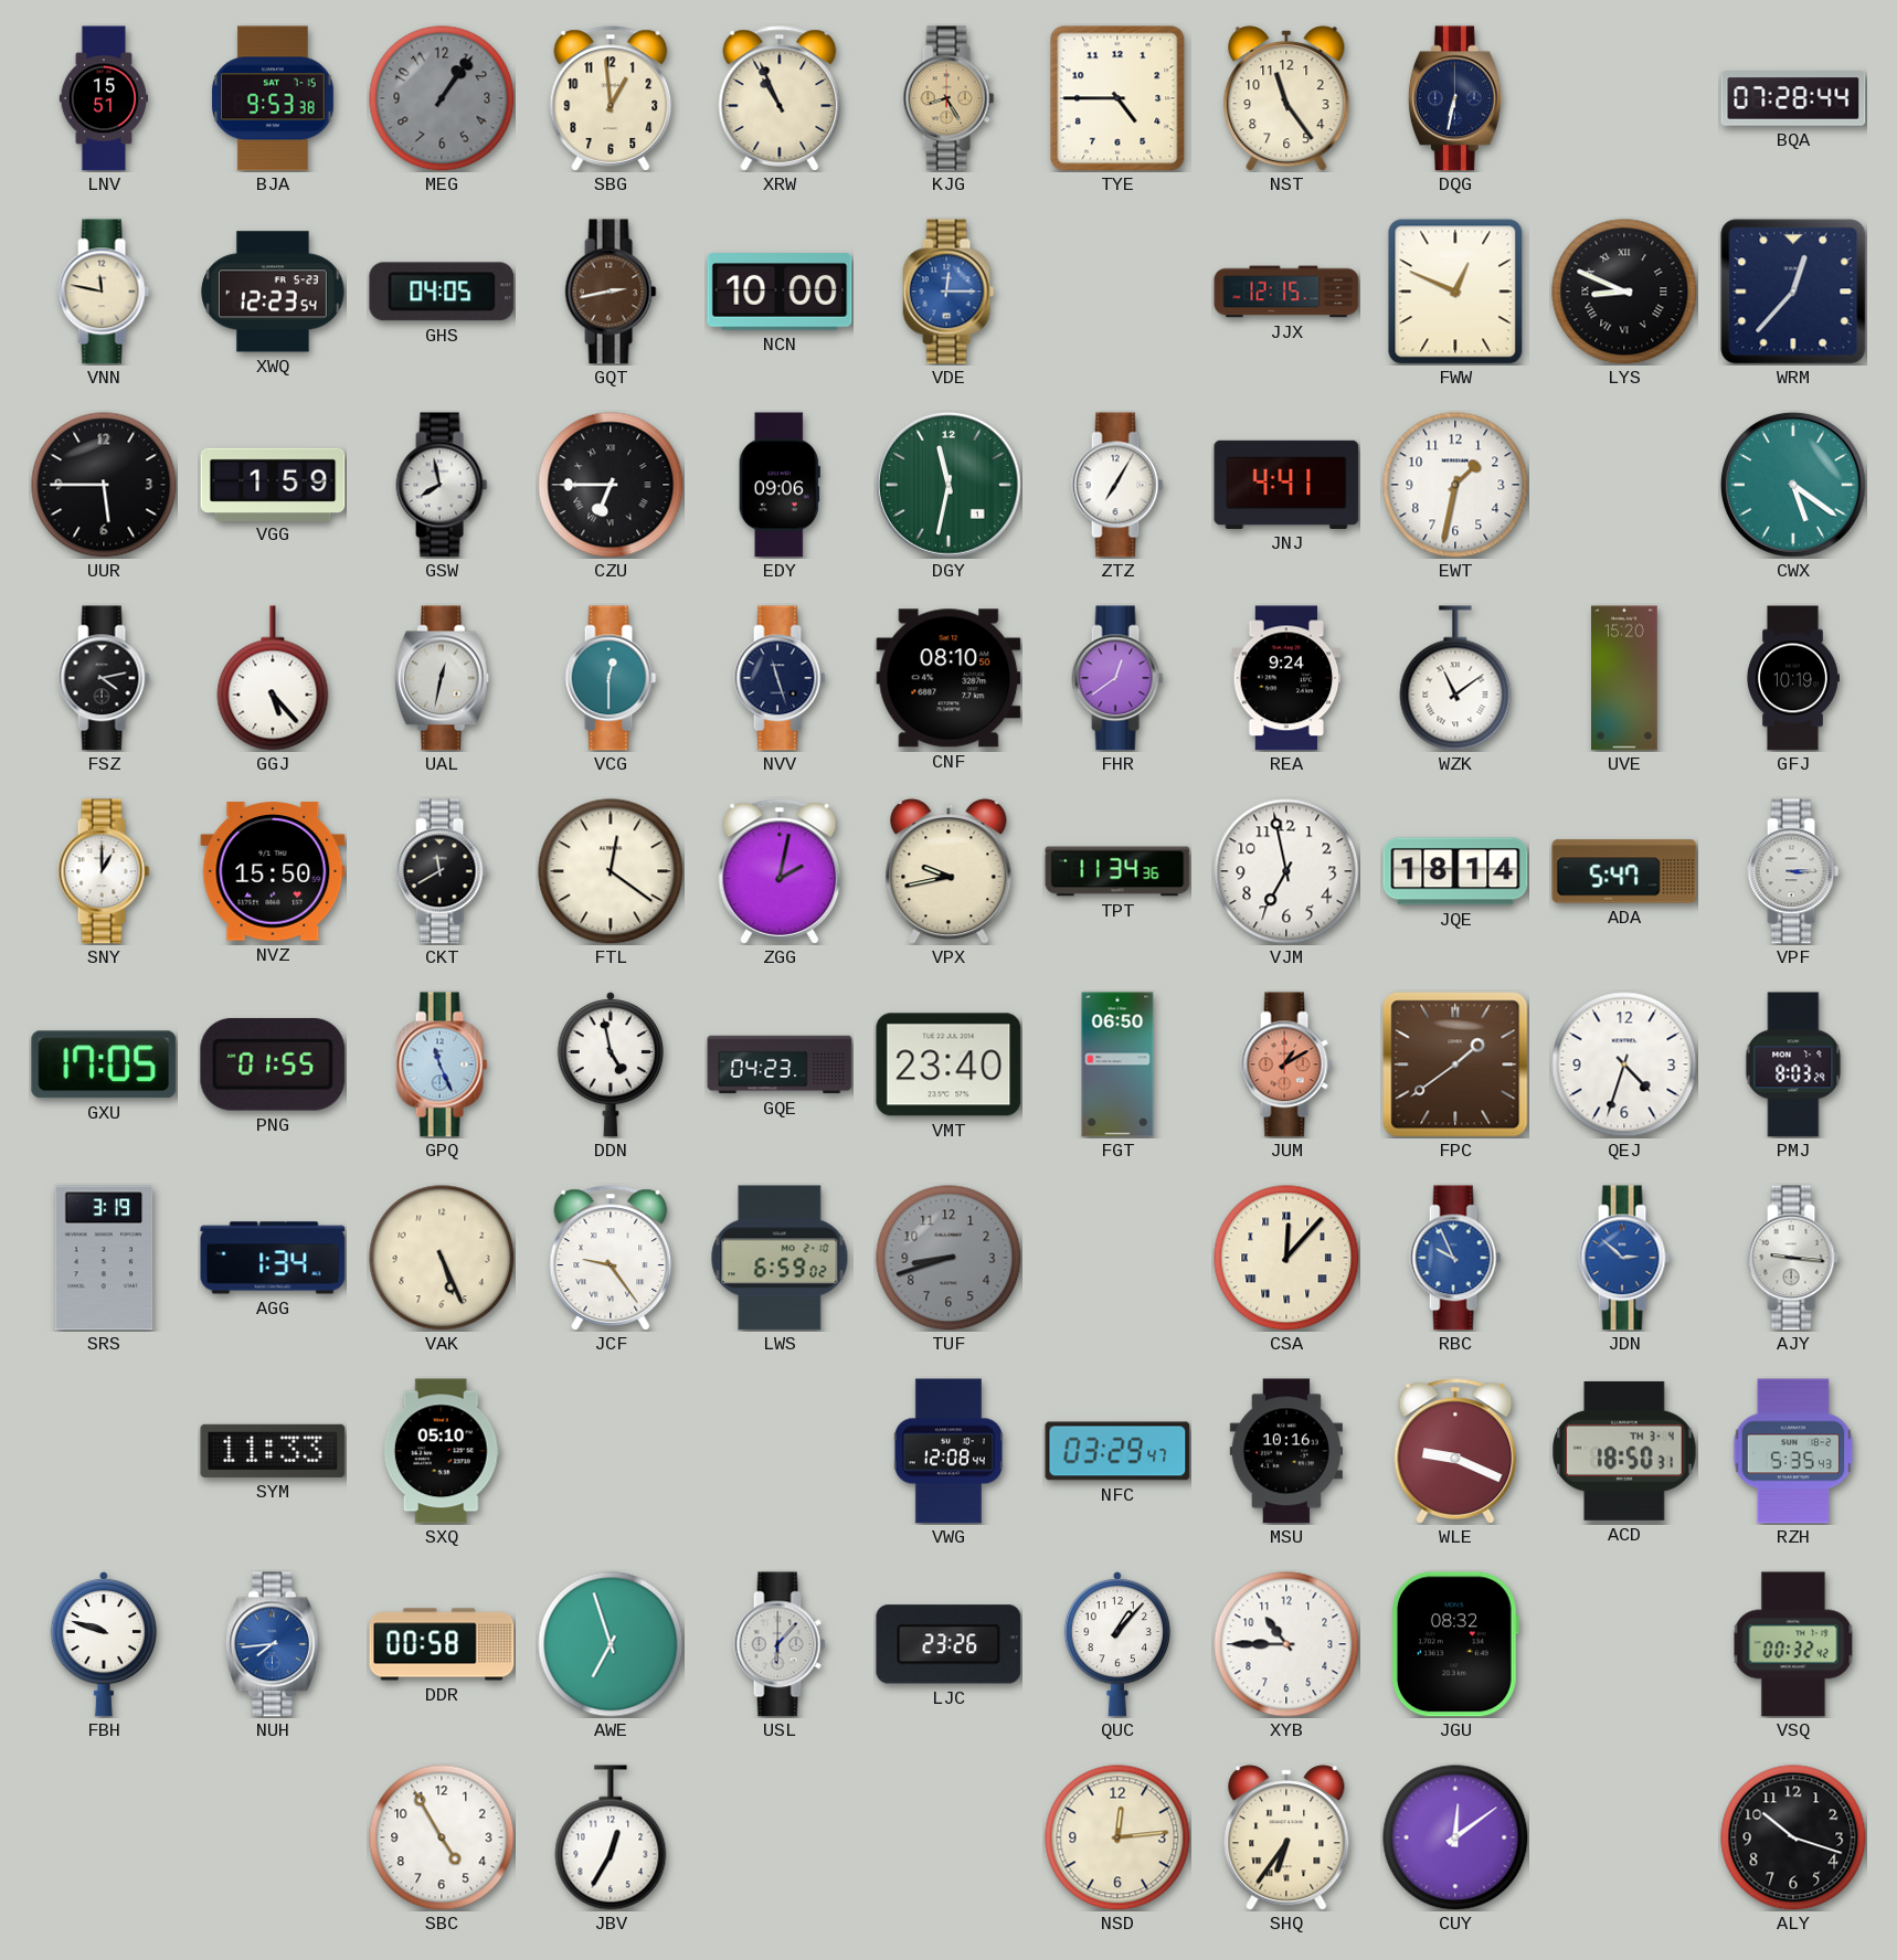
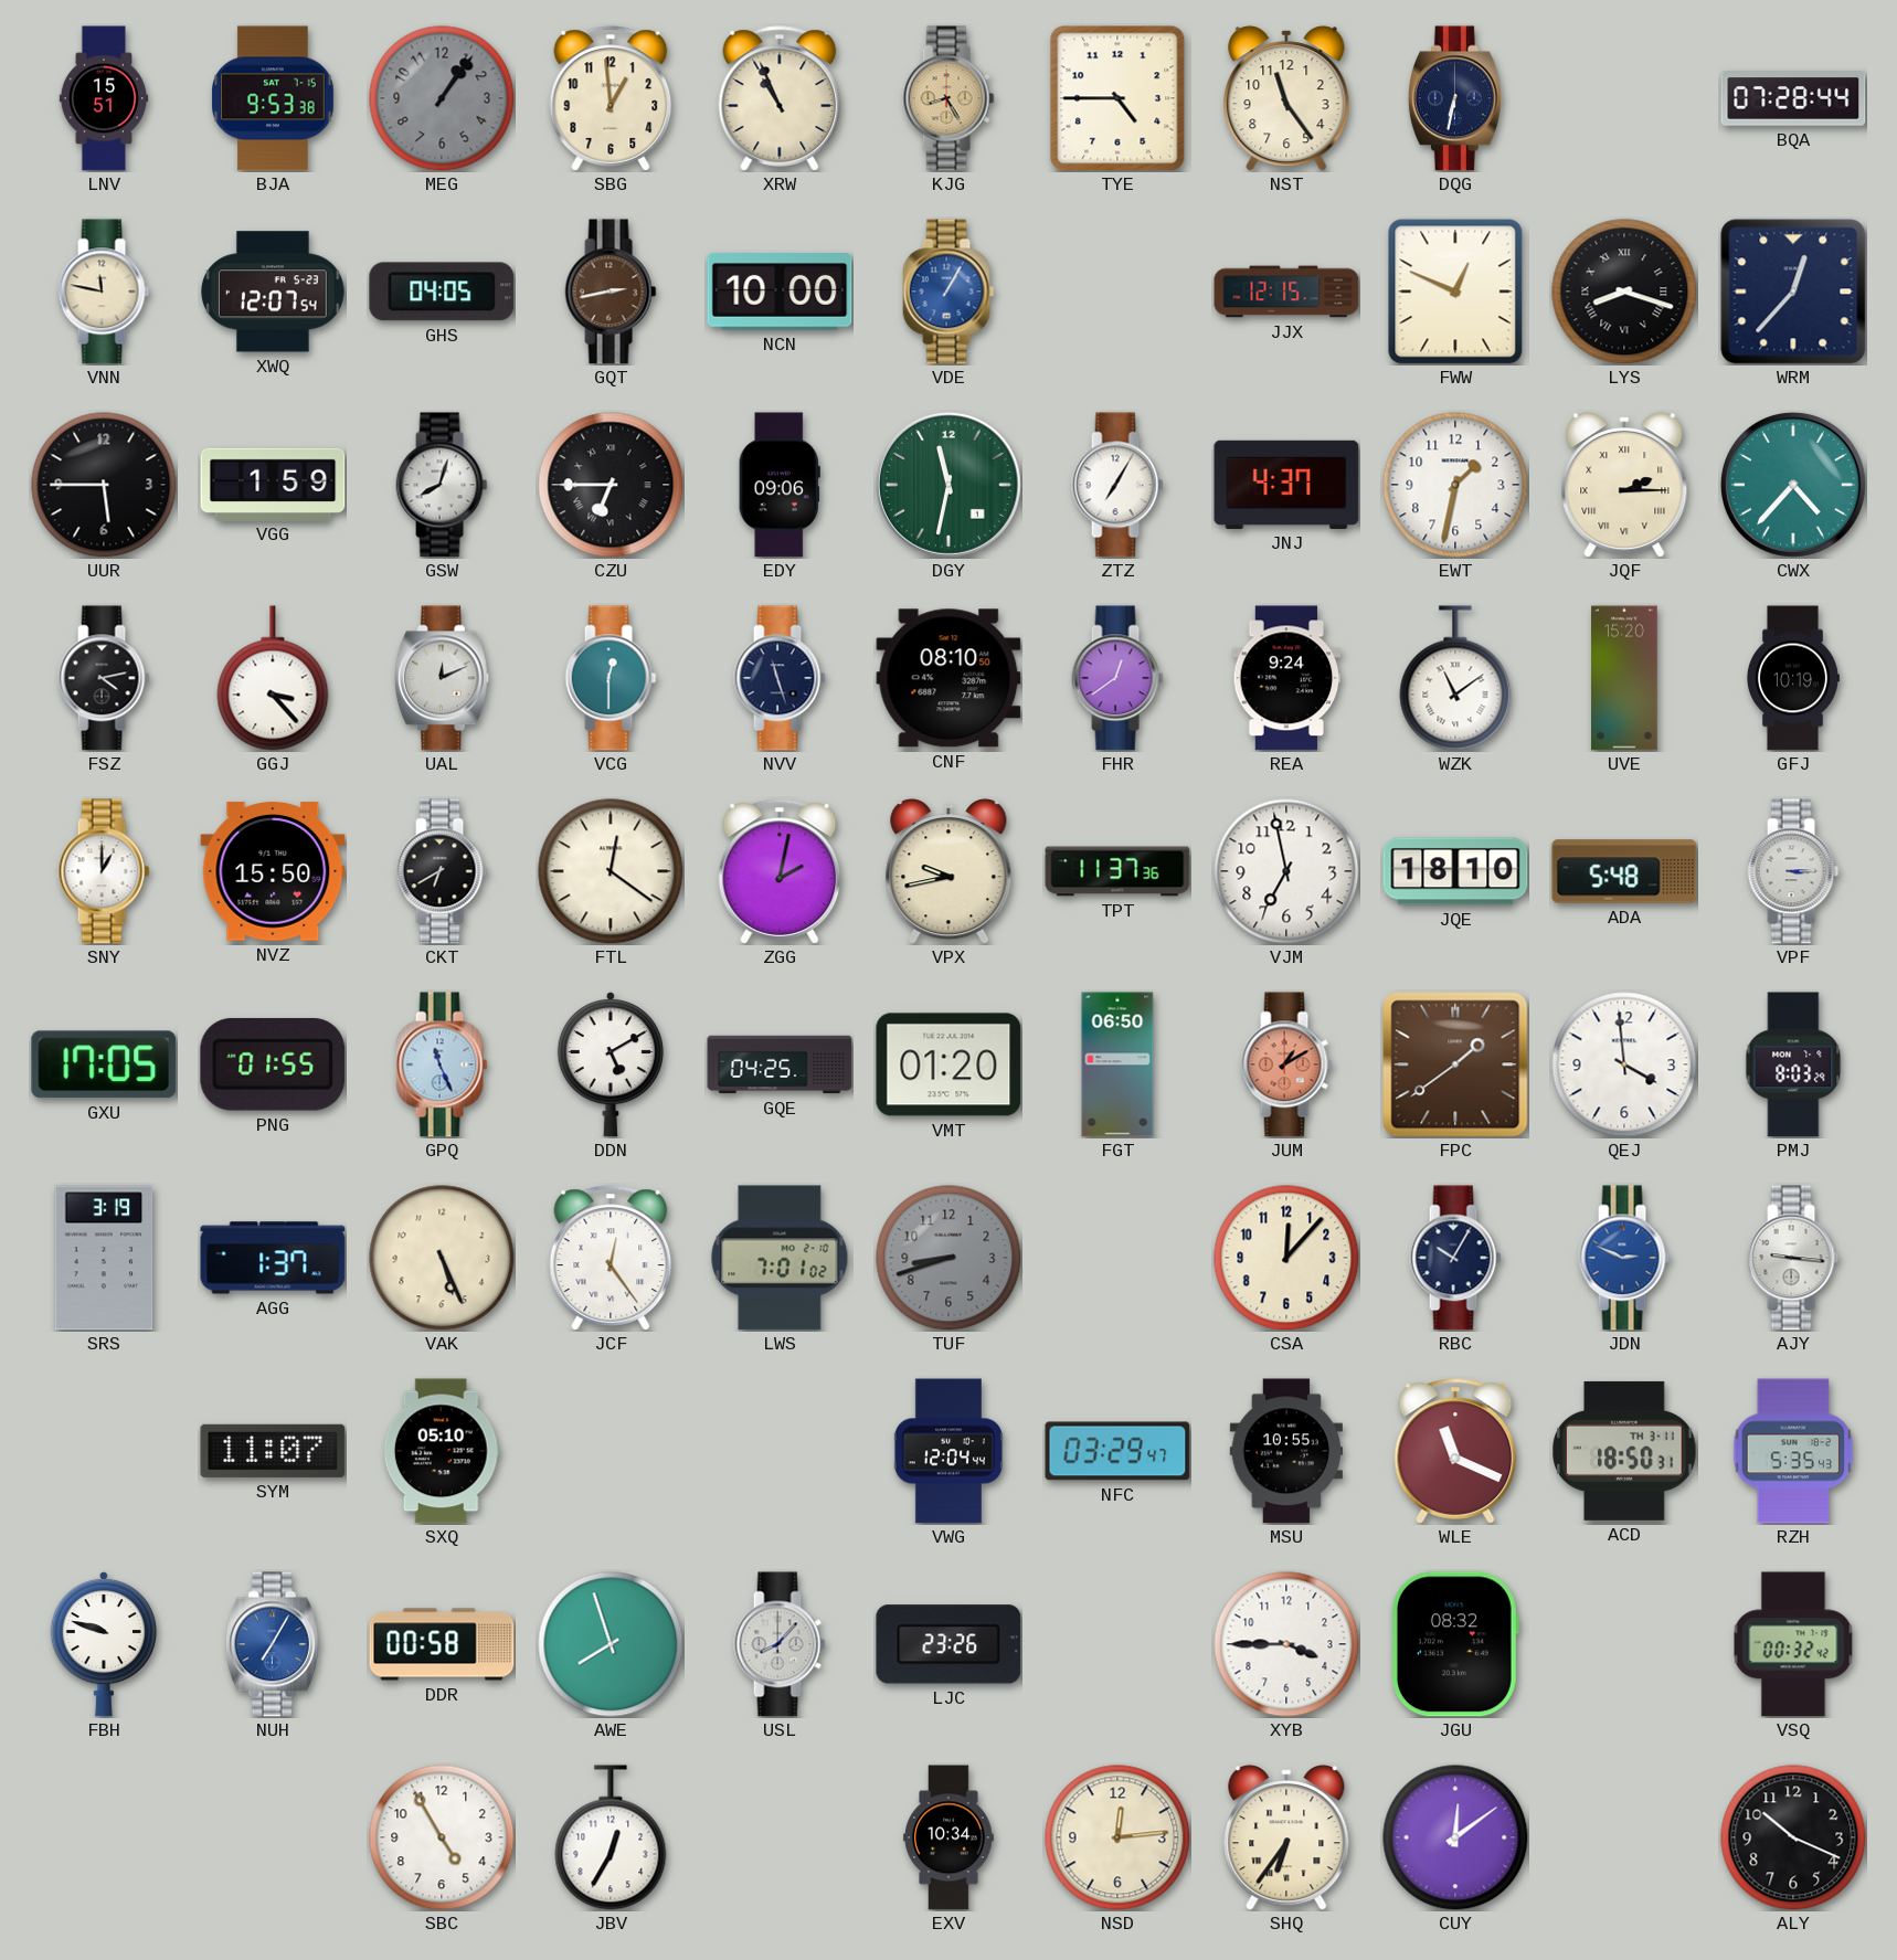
XWQ: 12:23 -> 12:07 (273, 292)
VDE: 12:15 -> 1:05 (948, 292)
LYS: 8:49 -> 8:18 (1624, 292)
GSW: 7:58 -> 8:03 (442, 485)
JNJ: 4:41 -> 4:37 (1286, 485)
JQF: none -> 2:15 (1624, 485)
CWX: 5:21 -> 4:37 (1793, 485)
GGJ: 5:23 -> 3:23 (273, 678)
UAL: 12:32 -> 12:11 (442, 678)
CKT: 11:40 -> 6:40 (442, 871)
TPT: 11:34 -> 11:37 (1117, 871)
JQE: 18:14 -> 18:10 (1455, 871)
ADA: 5:47 -> 5:48 (1624, 871)
DDN: 4:58 -> 5:10 (611, 1064)
GQE: 04:23 -> 04:25 (780, 1064)
VMT: 23:40 -> 01:20 (948, 1064)
QEJ: 4:33 -> 3:59 (1624, 1064)
AGG: 1:34 -> 1:37 (273, 1258)
JCF: 9:24 -> 12:24 (611, 1258)
LWS: 6:59 -> 7:01 (780, 1258)
CSA numerals: Roman -> Arabic (1286, 1258)
RBC: 9:56 -> 10:05 (1455, 1258)
RBC dial: blue -> navy (1455, 1258)
JDN: 2:52 -> 2:49 (1624, 1258)
SYM: 11:33 -> 11:07 (273, 1451)
VWG: 12:08 -> 12:04 (947, 1451)
MSU: 10:16 -> 10:55 (1286, 1451)
WLE: 9:19 -> 11:19 (1455, 1451)
ACD date: TH 3-4 -> TH 3-11 (1624, 1451)
NUH: 7:44 -> 7:05 (273, 1644)
AWE: 6:57 -> 7:57 (611, 1644)
USL: 6:07 -> 8:07 (780, 1644)
QUC: 1:07 -> none (1117, 1644)
XYB: 10:45 -> 3:45 (1286, 1644)
EXV: none -> 10:34 (948, 1837)
ALY: 10:18 -> 10:19 (1793, 1837)
